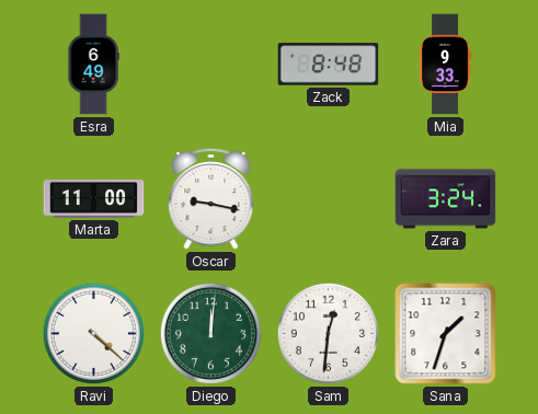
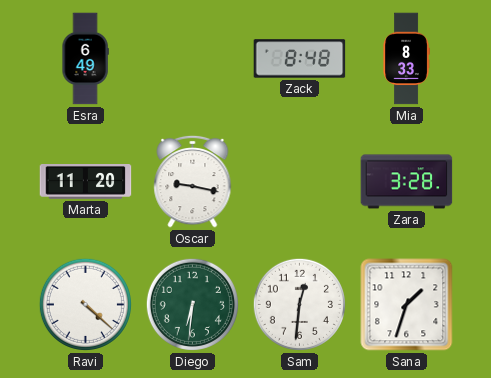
Mia: 9:33 -> 8:33 (406, 59)
Marta: 11:00 -> 11:20 (86, 182)
Zara: 3:24 -> 3:28 (407, 182)
Diego: 12:01 -> 6:31 (192, 304)
